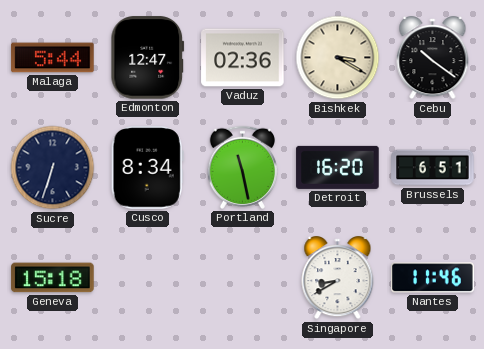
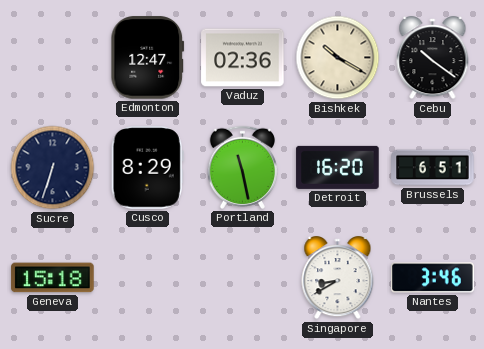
Malaga: 5:44 -> none (53, 58)
Bishkek: 3:20 -> 10:20 (338, 58)
Cusco: 8:34 -> 8:29 (147, 168)
Nantes: 11:46 -> 3:46 (433, 278)
